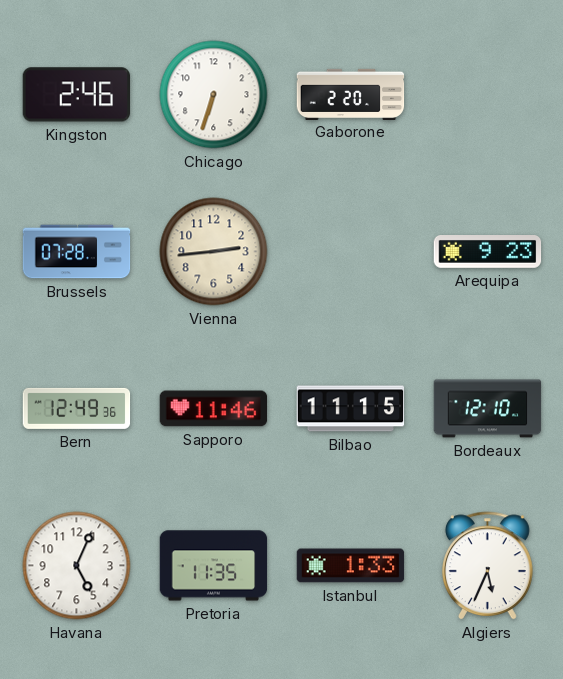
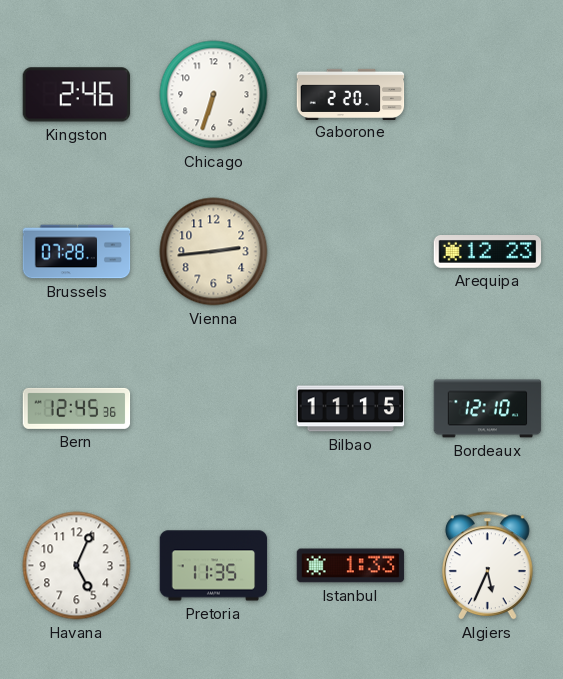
Arequipa: 9:23 -> 12:23 (488, 252)
Bern: 12:49 -> 12:45 (77, 408)
Sapporo: 11:46 -> none (214, 409)
